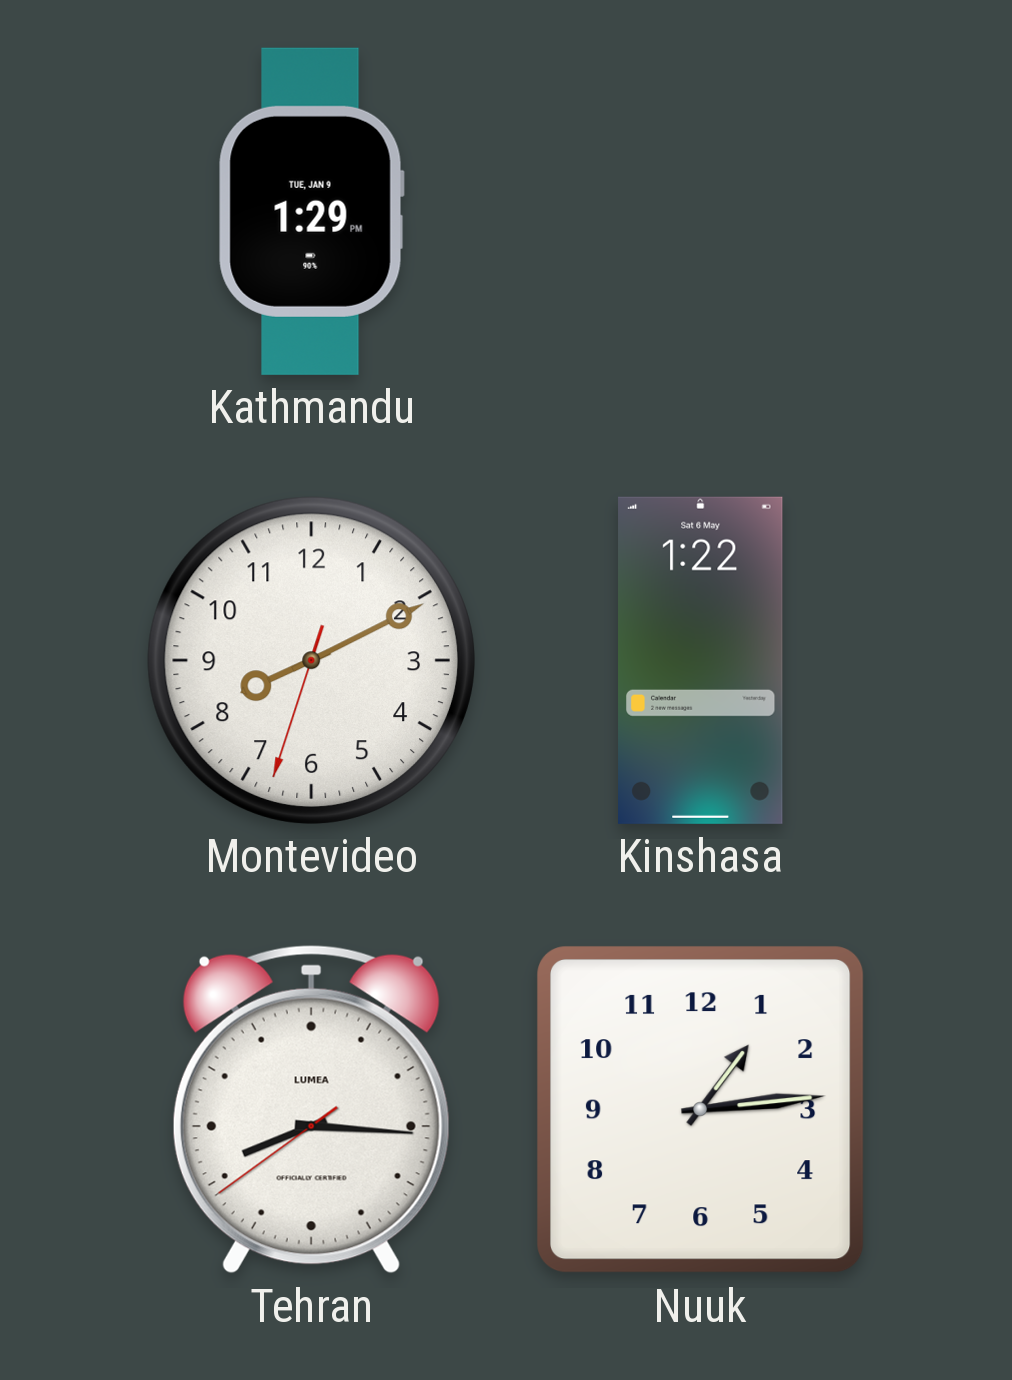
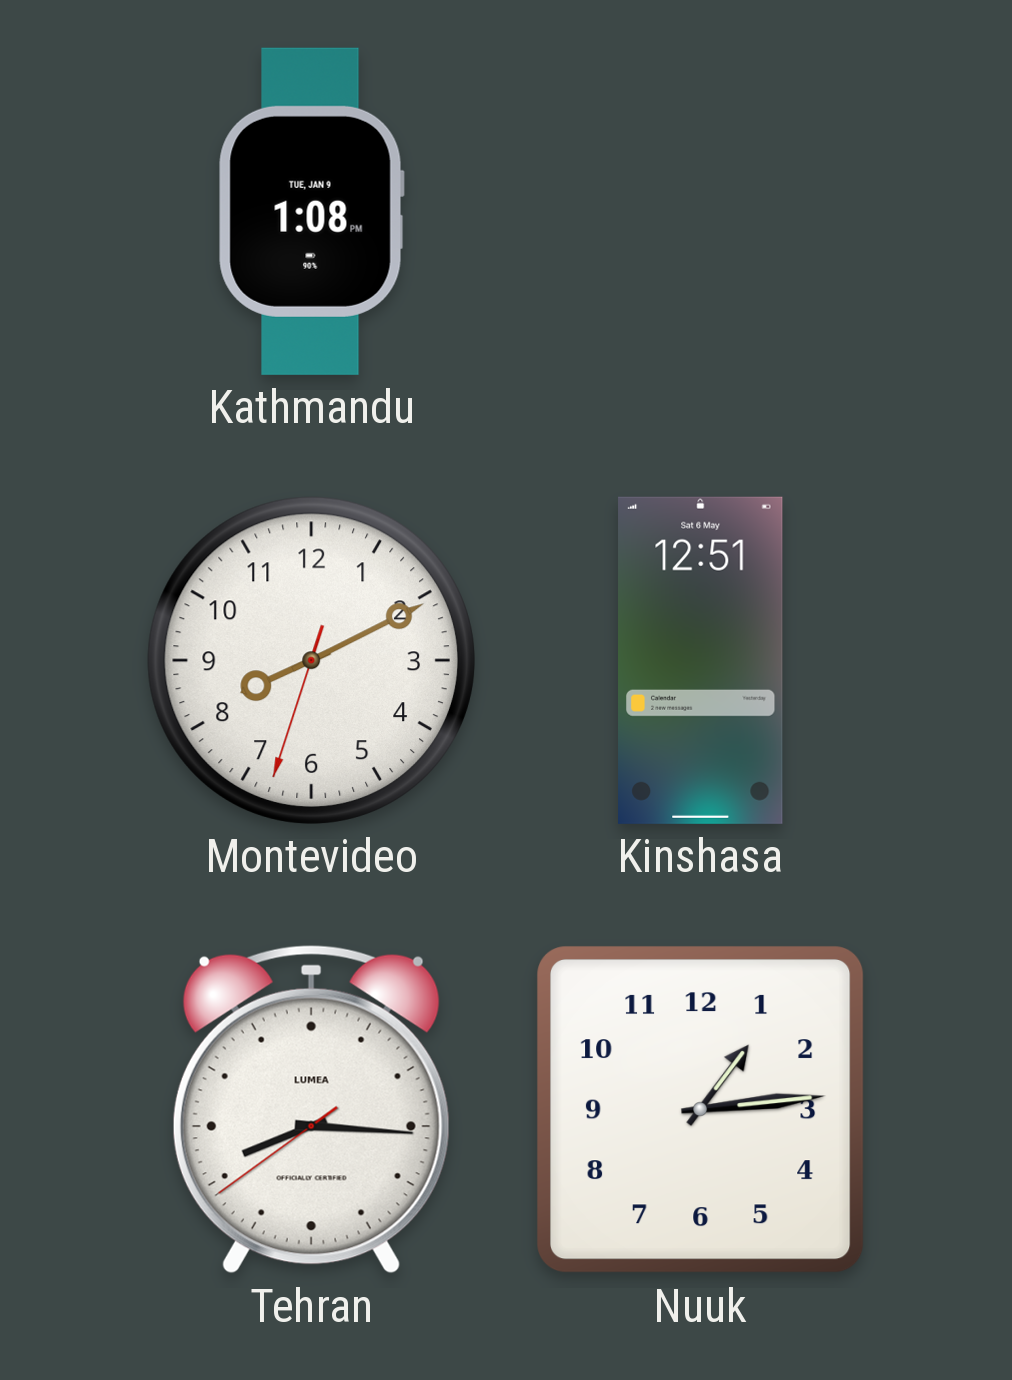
Kathmandu: 1:29 -> 1:08 (311, 211)
Kinshasa: 1:22 -> 12:51 (701, 660)
